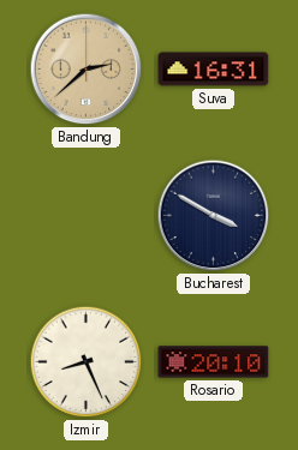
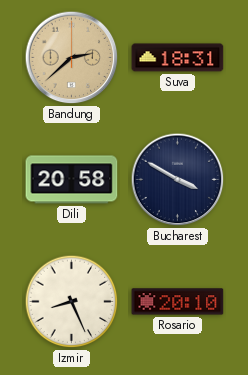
Suva: 16:31 -> 18:31 (178, 58)
Dili: none -> 20:58 (72, 180)
